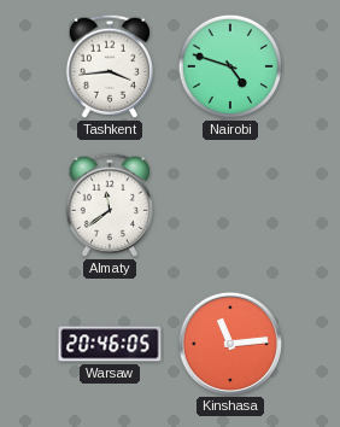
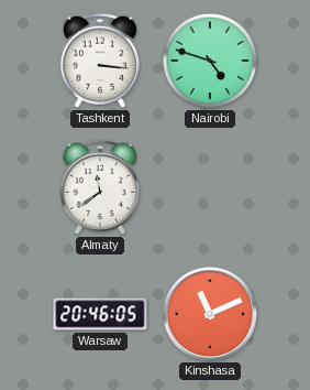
Tashkent: 3:44 -> 3:16 (100, 61)
Kinshasa: 11:14 -> 11:11 (209, 313)
